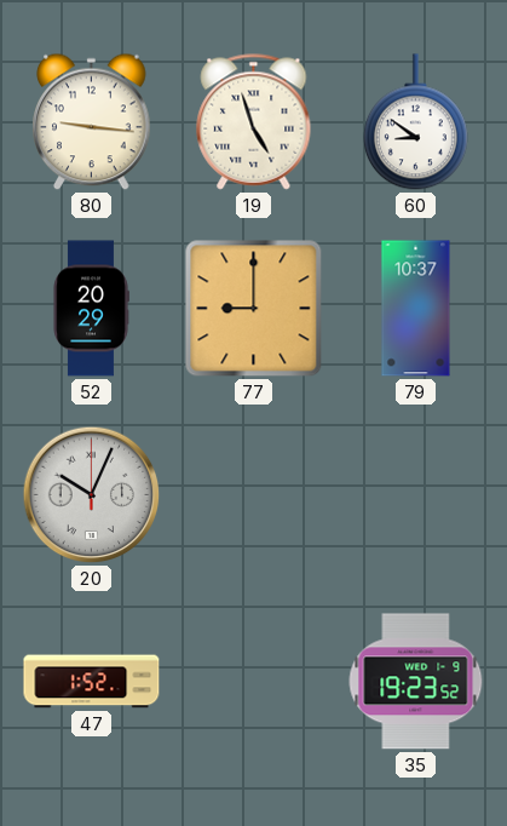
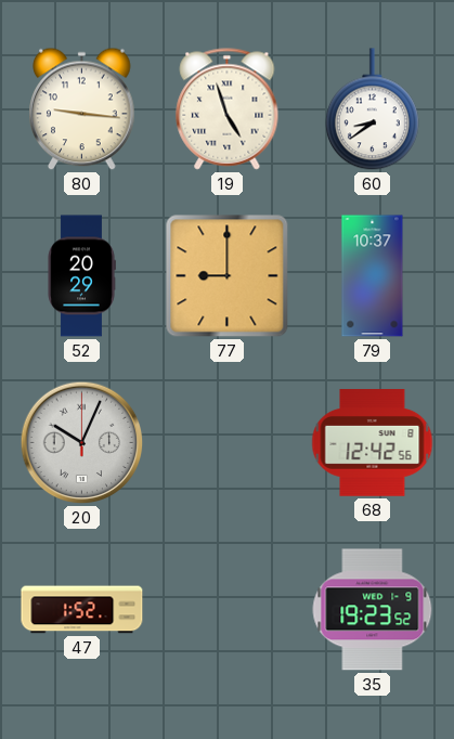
60: 8:51 -> 8:39 (372, 109)
68: none -> 12:42 (373, 443)
